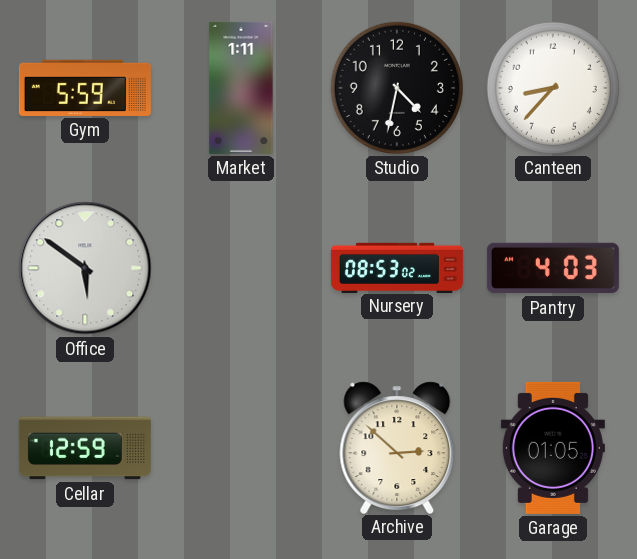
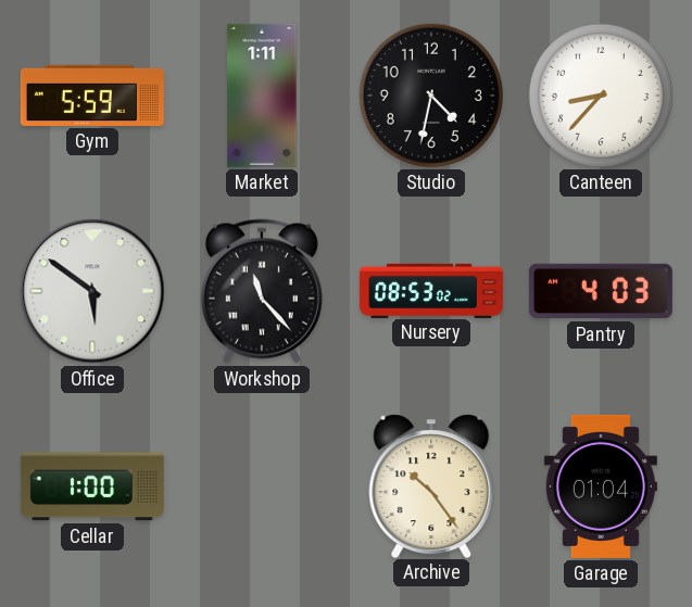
Workshop: none -> 11:23 (262, 291)
Cellar: 12:59 -> 1:00 (92, 486)
Archive: 2:52 -> 10:24 (431, 485)
Garage: 01:05 -> 01:04 (601, 486)
